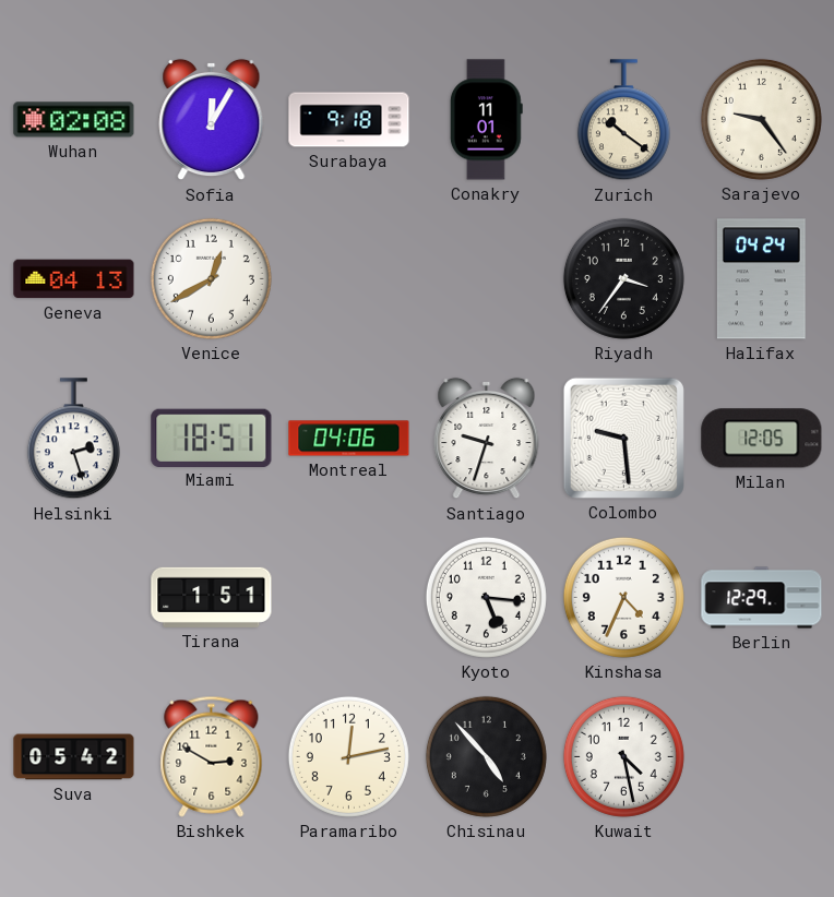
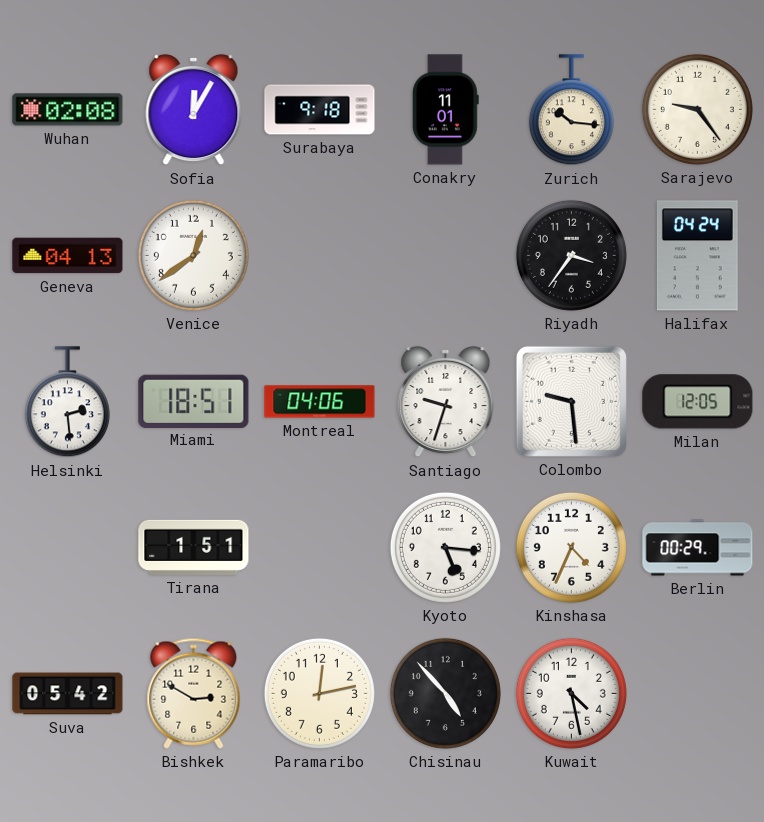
Zurich: 10:21 -> 10:16 (571, 110)
Venice: 12:40 -> 12:39 (193, 255)
Helsinki: 2:27 -> 2:29 (67, 402)
Berlin: 12:29 -> 00:29 (698, 548)
